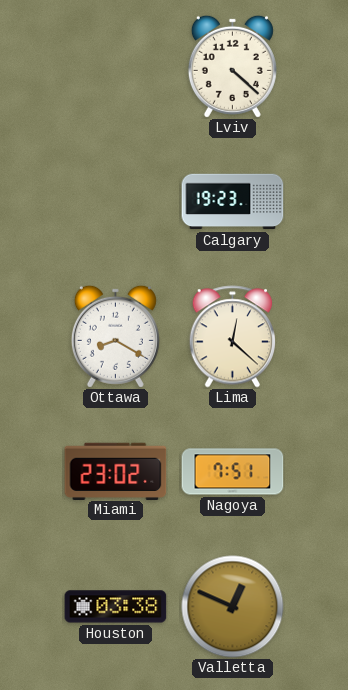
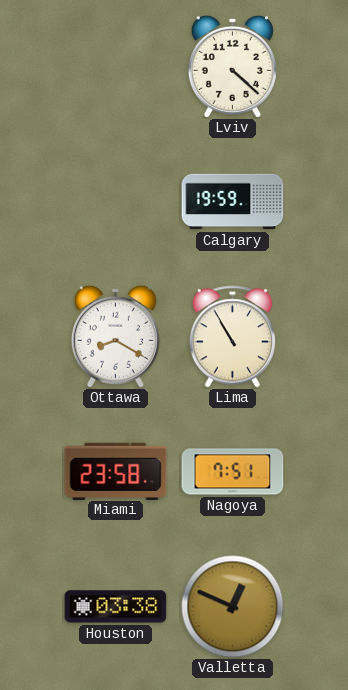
Calgary: 19:23 -> 19:59 (233, 202)
Lima: 12:22 -> 10:55 (232, 337)
Miami: 23:02 -> 23:58 (116, 471)
